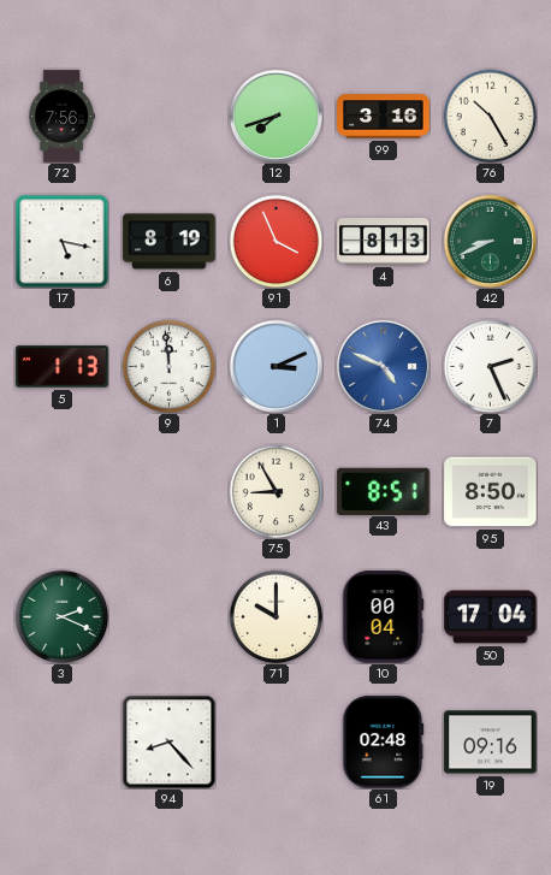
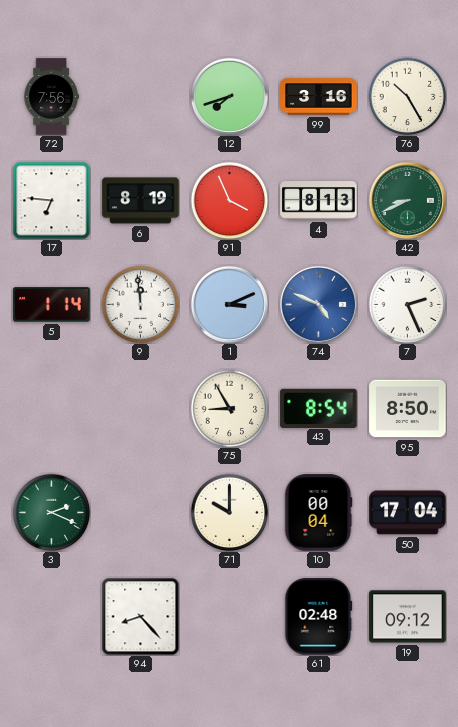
17: 5:17 -> 6:46 (51, 200)
5: 1:13 -> 1:14 (52, 305)
43: 8:51 -> 8:54 (319, 408)
19: 09:16 -> 09:12 (408, 617)
